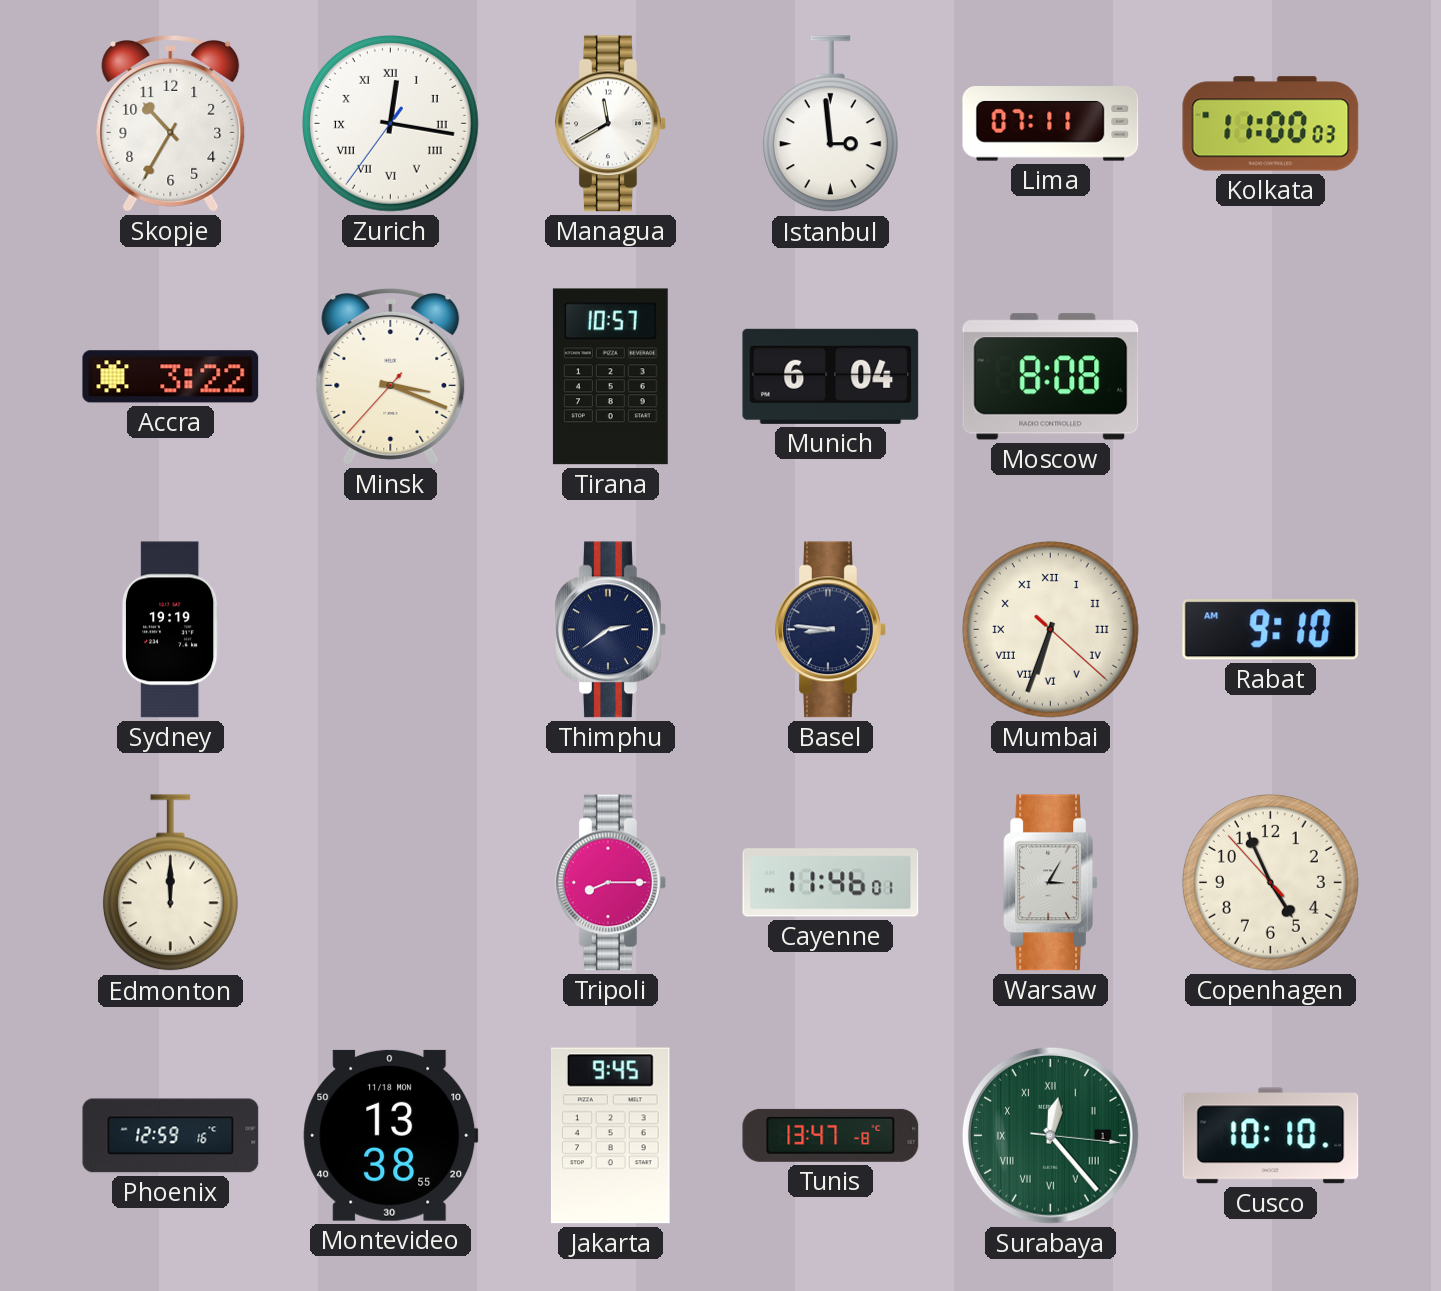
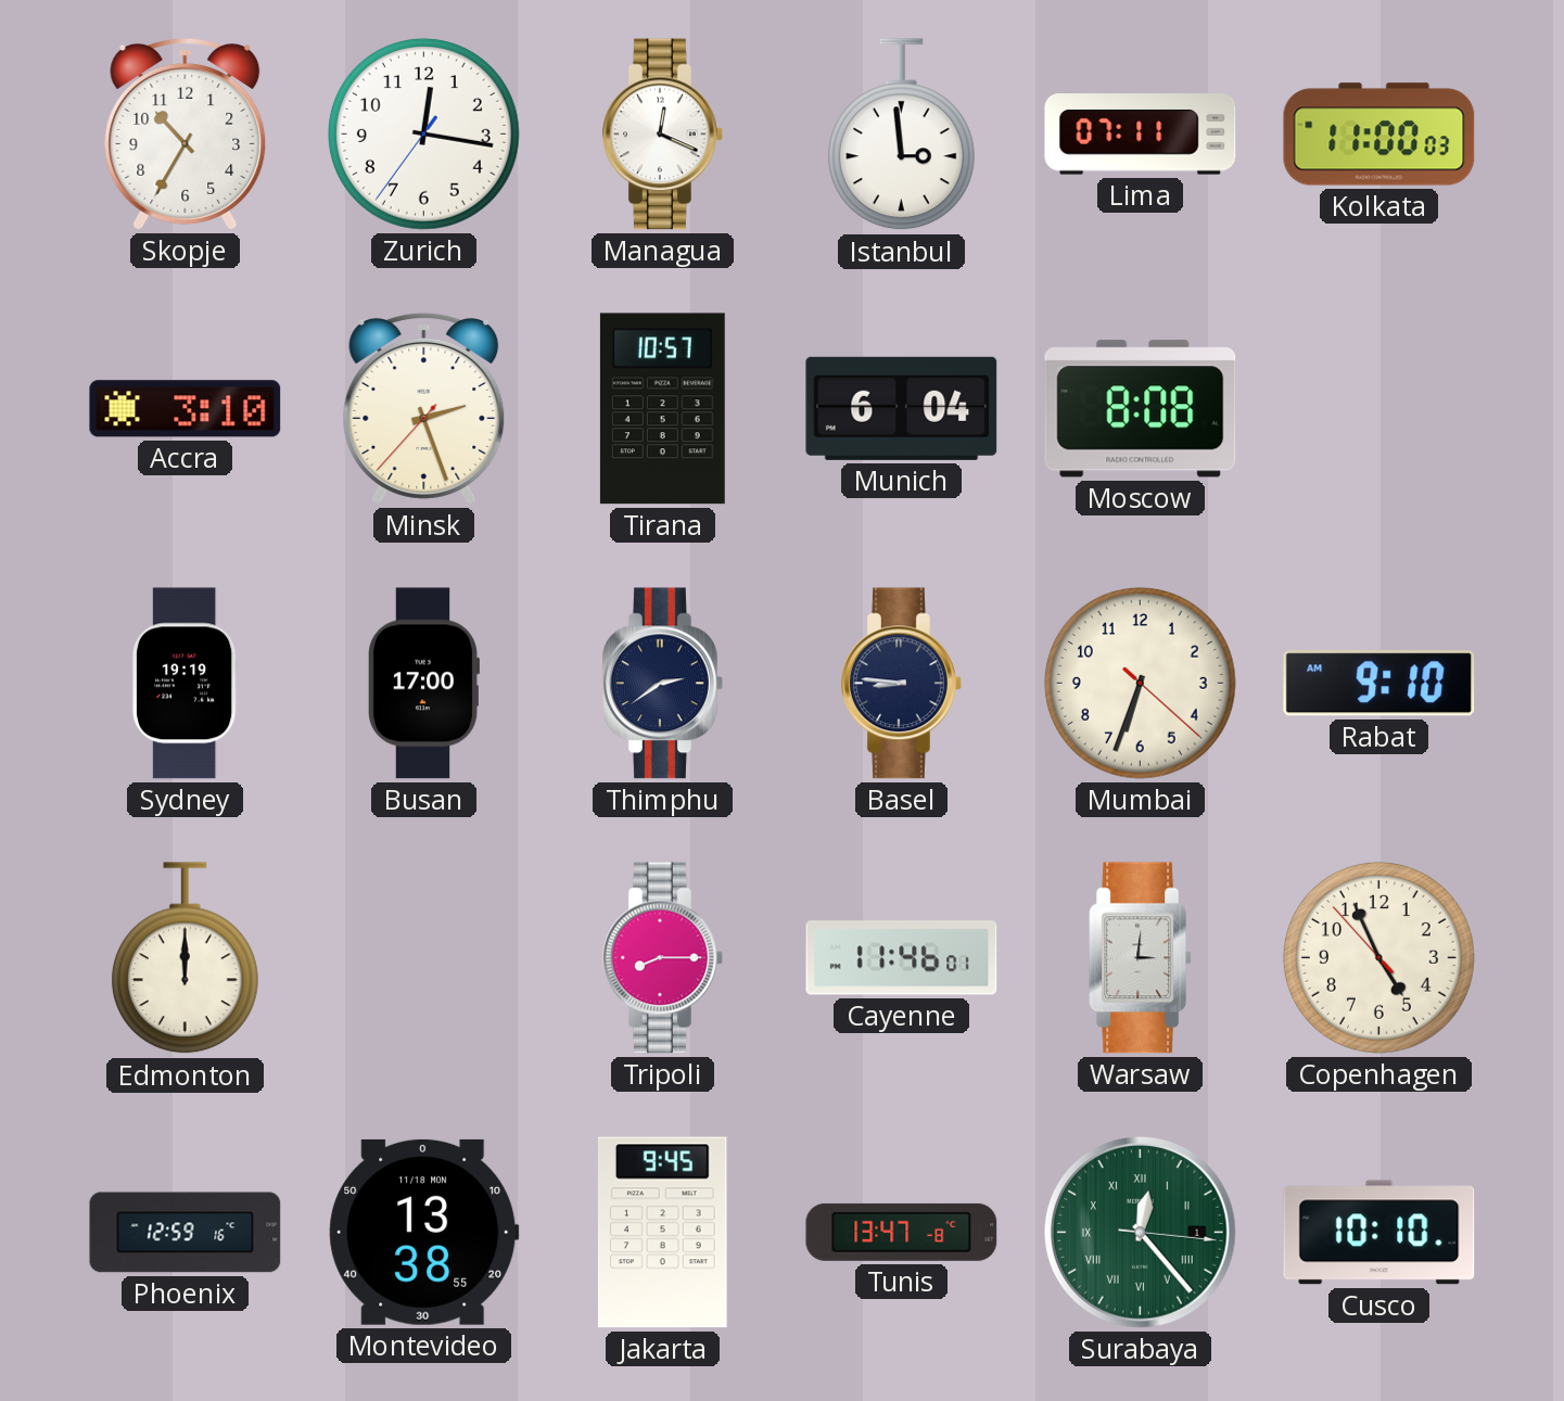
Zurich numerals: Roman -> Arabic (423, 133)
Managua: 11:40 -> 12:19 (663, 135)
Accra: 3:22 -> 3:10 (186, 409)
Minsk: 3:18 -> 2:26 (424, 408)
Busan: none -> 17:00 (422, 684)
Mumbai numerals: Roman -> Arabic (1140, 683)
Warsaw: 3:05 -> 3:01 (1141, 958)
